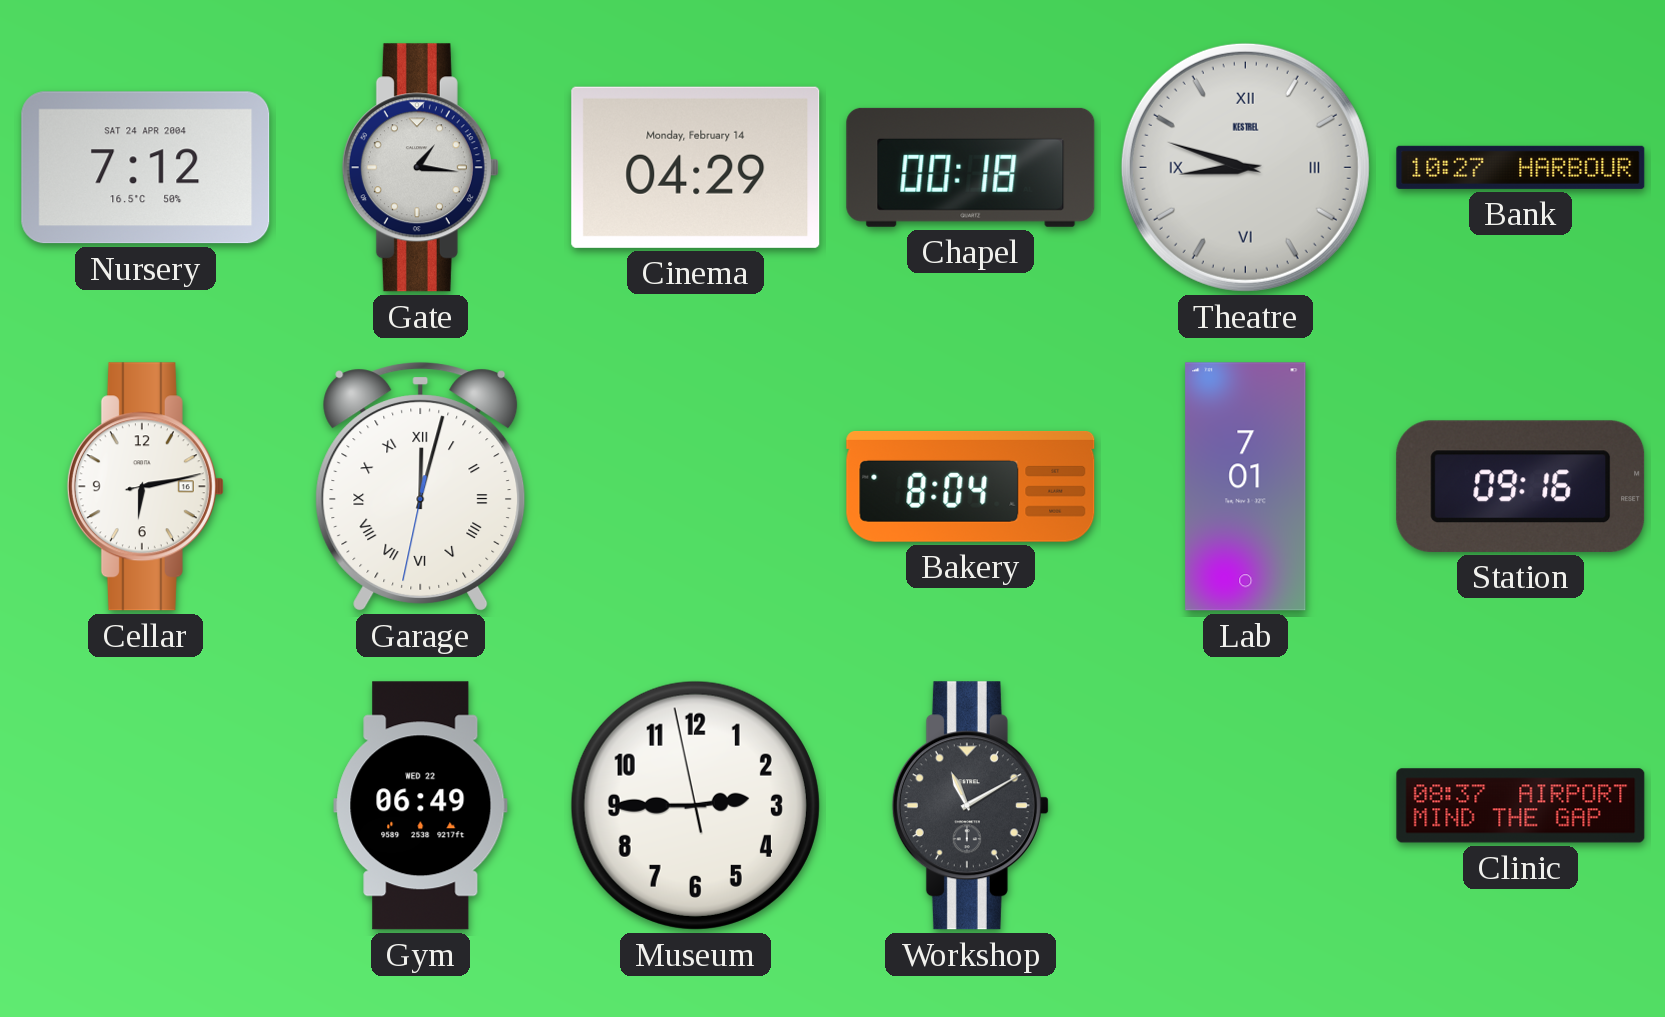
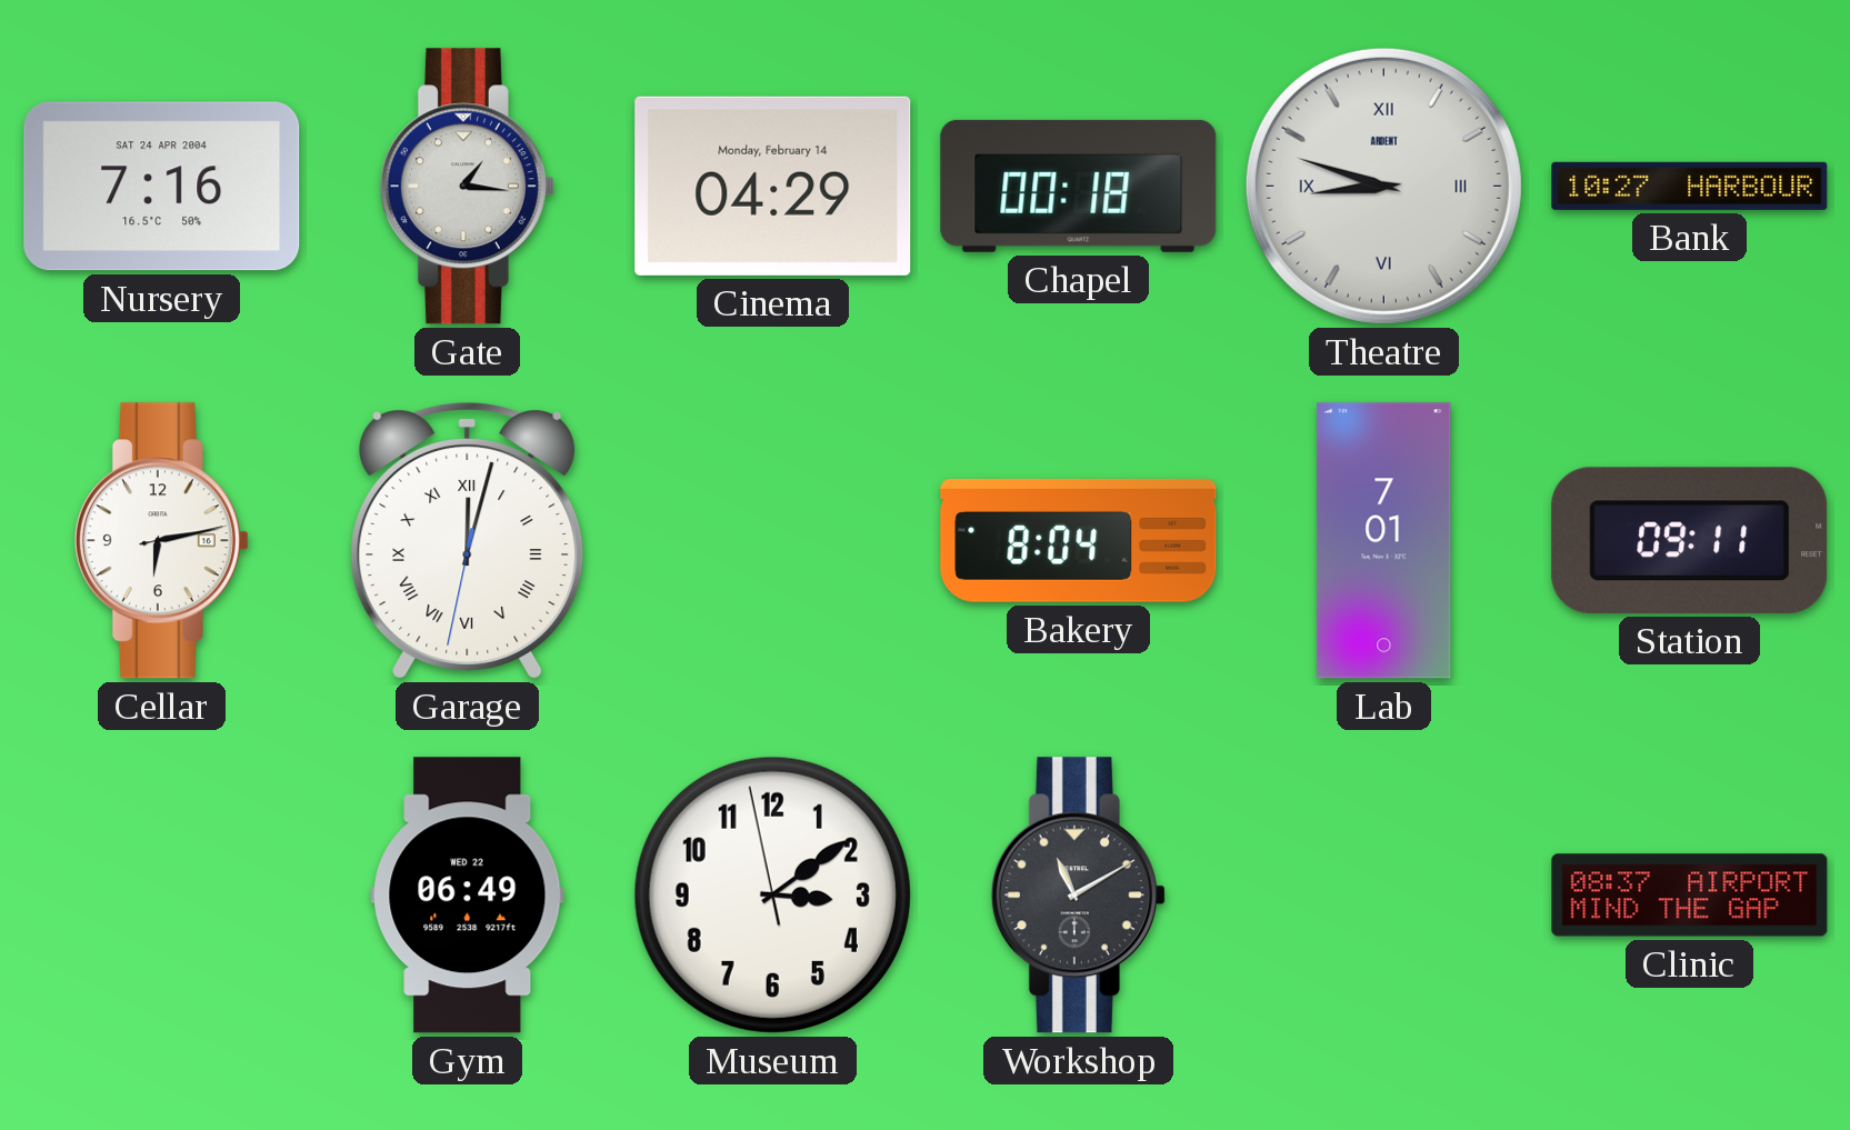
Nursery: 7:12 -> 7:16 (162, 187)
Theatre brand: KESTREL -> ARDENT (1383, 186)
Station: 09:16 -> 09:11 (1690, 540)
Museum: 2:44 -> 3:08 (772, 894)
